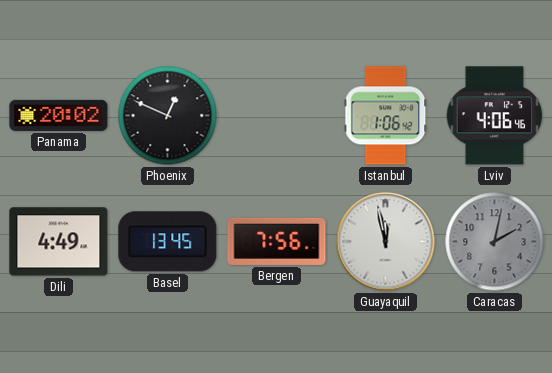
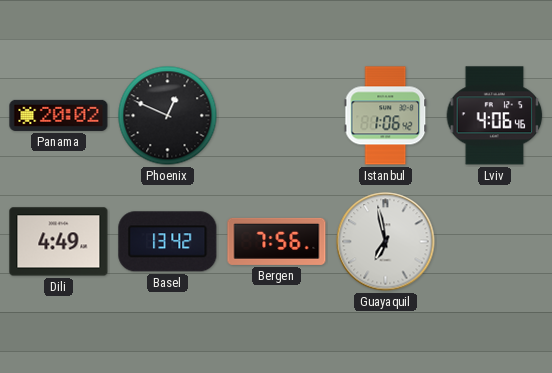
Basel: 13:45 -> 13:42 (168, 242)
Guayaquil: 11:58 -> 6:58 (386, 242)
Caracas: 2:02 -> none (495, 242)
